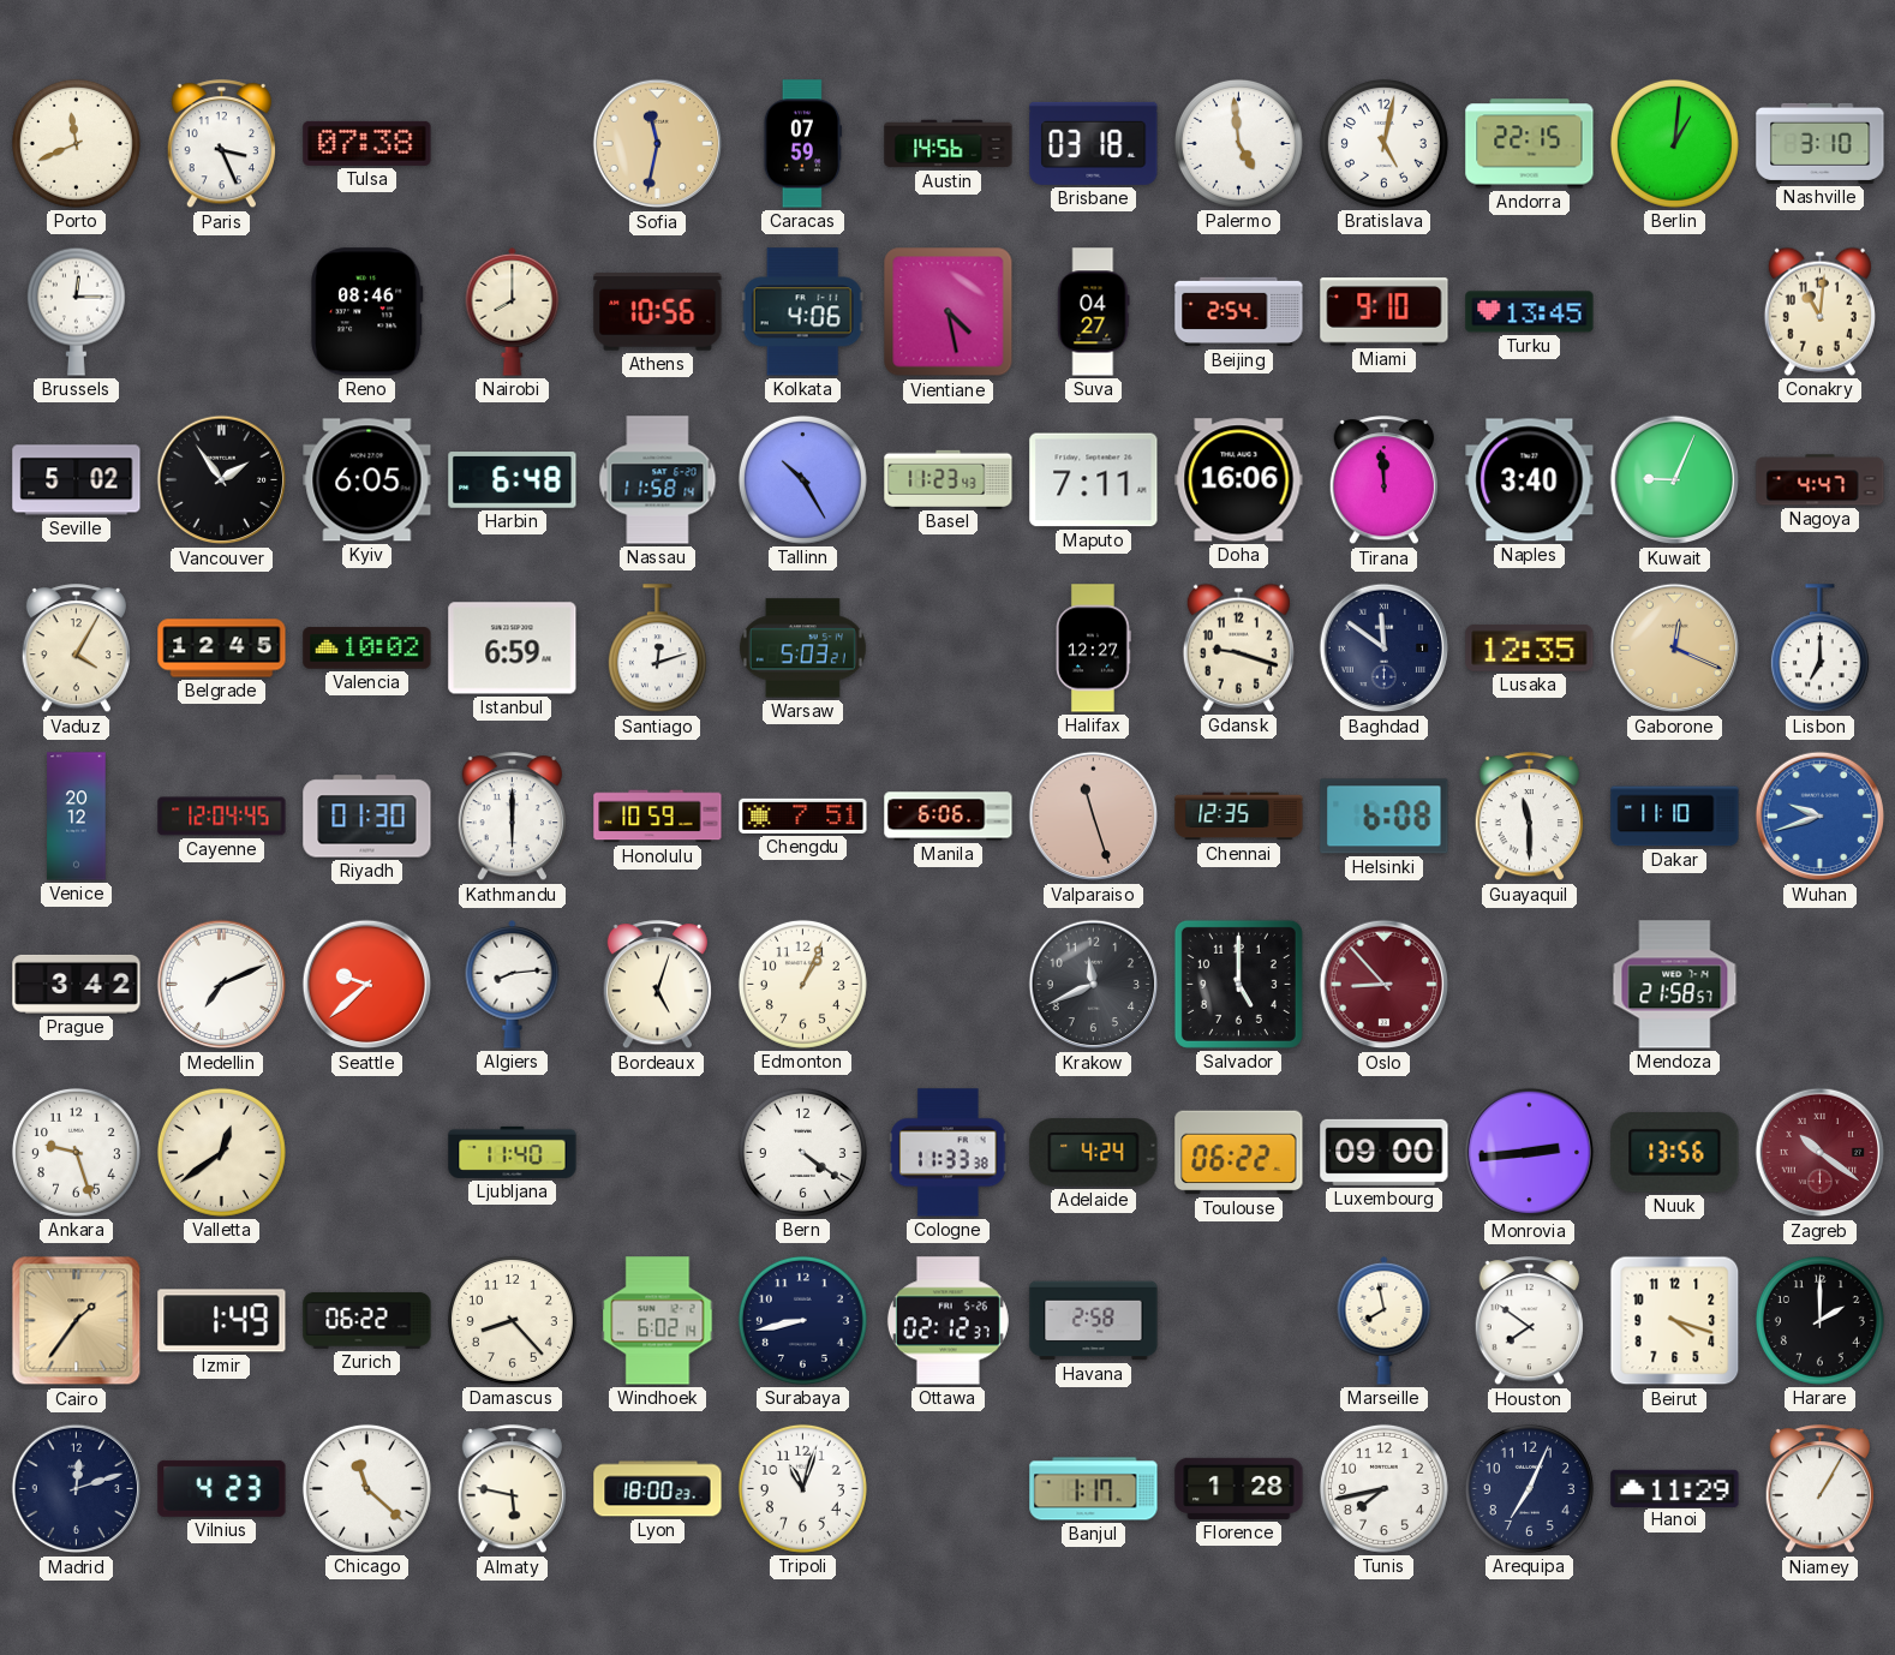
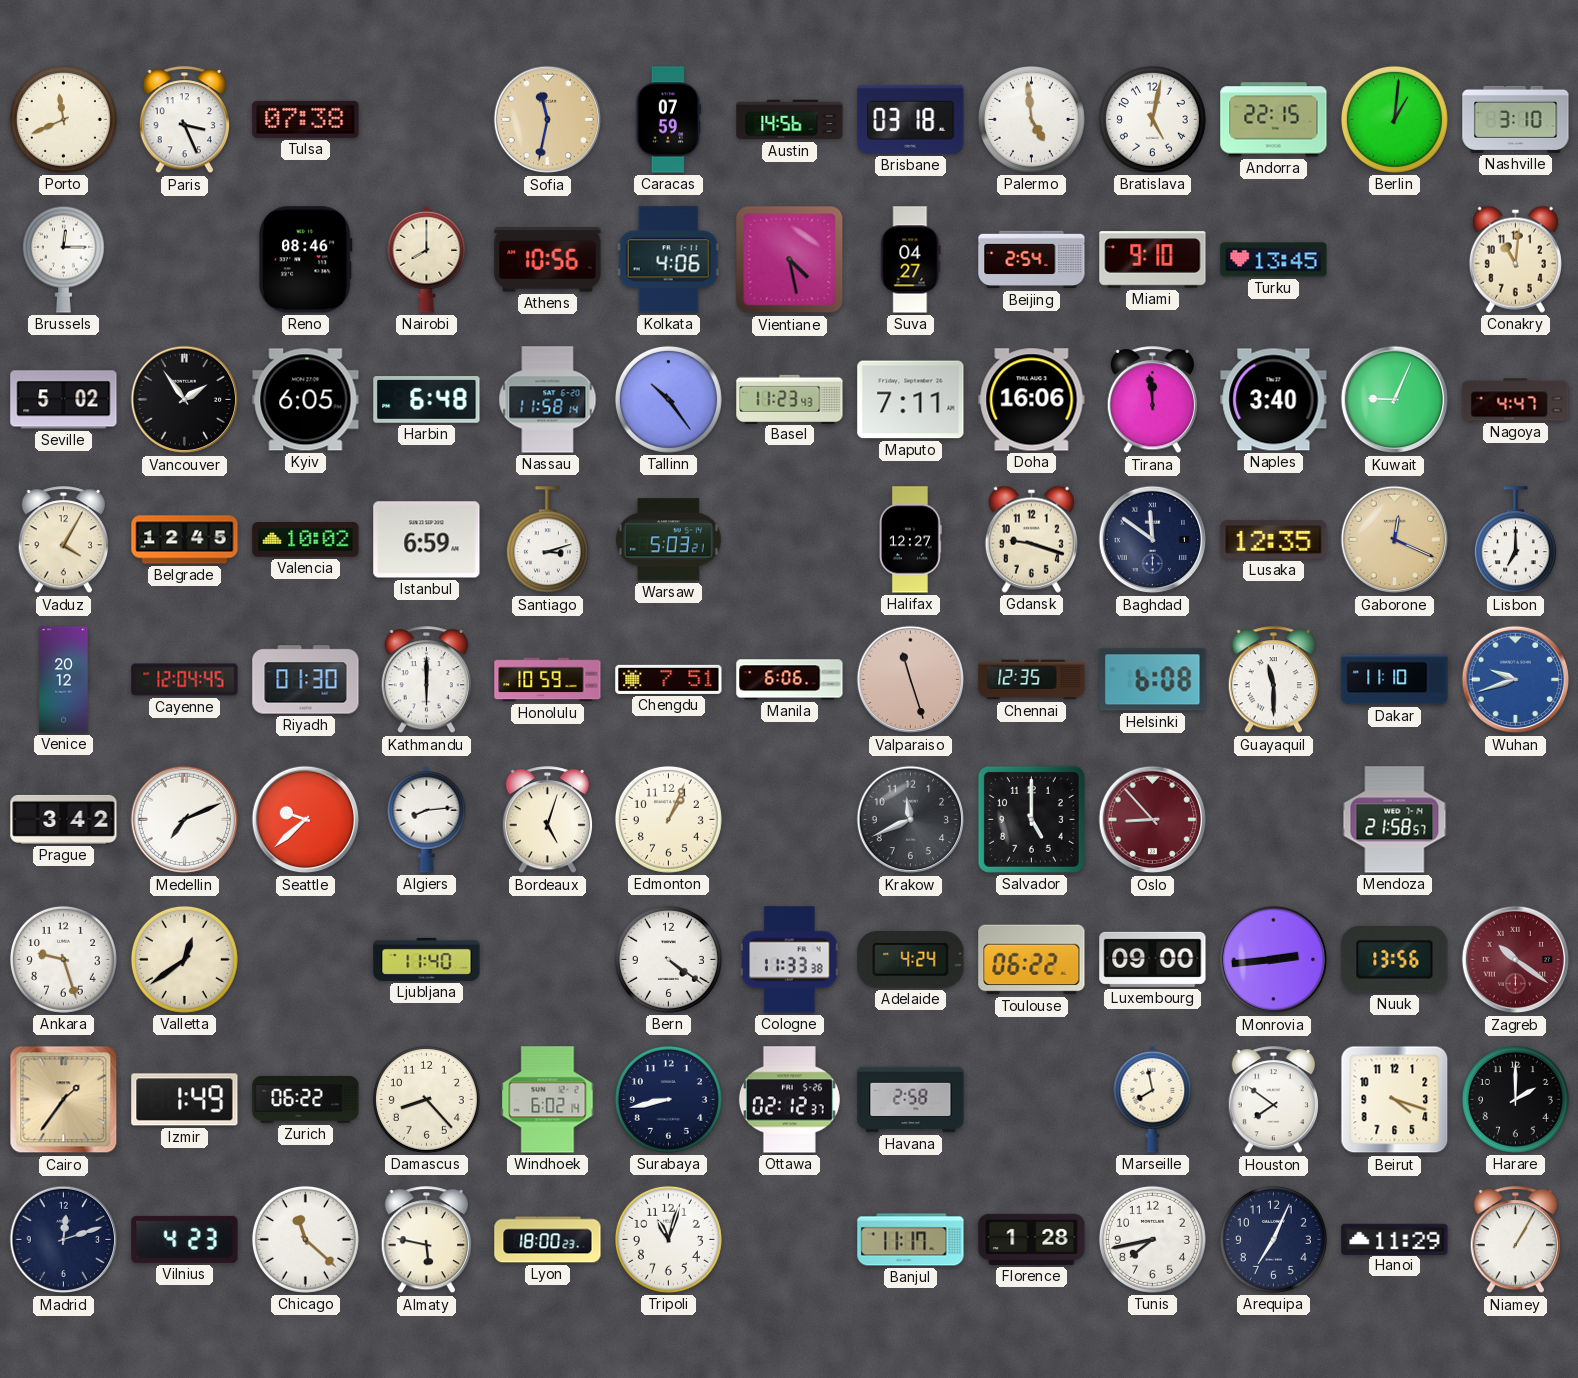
Tallinn: 10:25 -> 10:24 (668, 399)
Santiago: 12:12 -> 3:12 (547, 540)
Banjul: 1:17 -> 11:17 (911, 1240)
